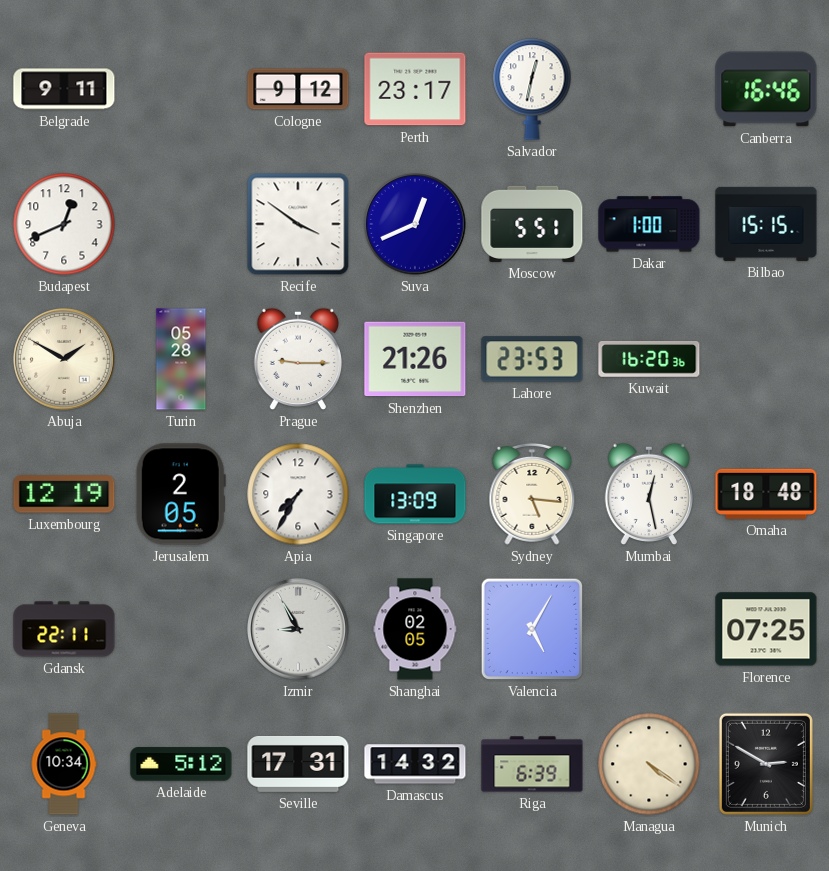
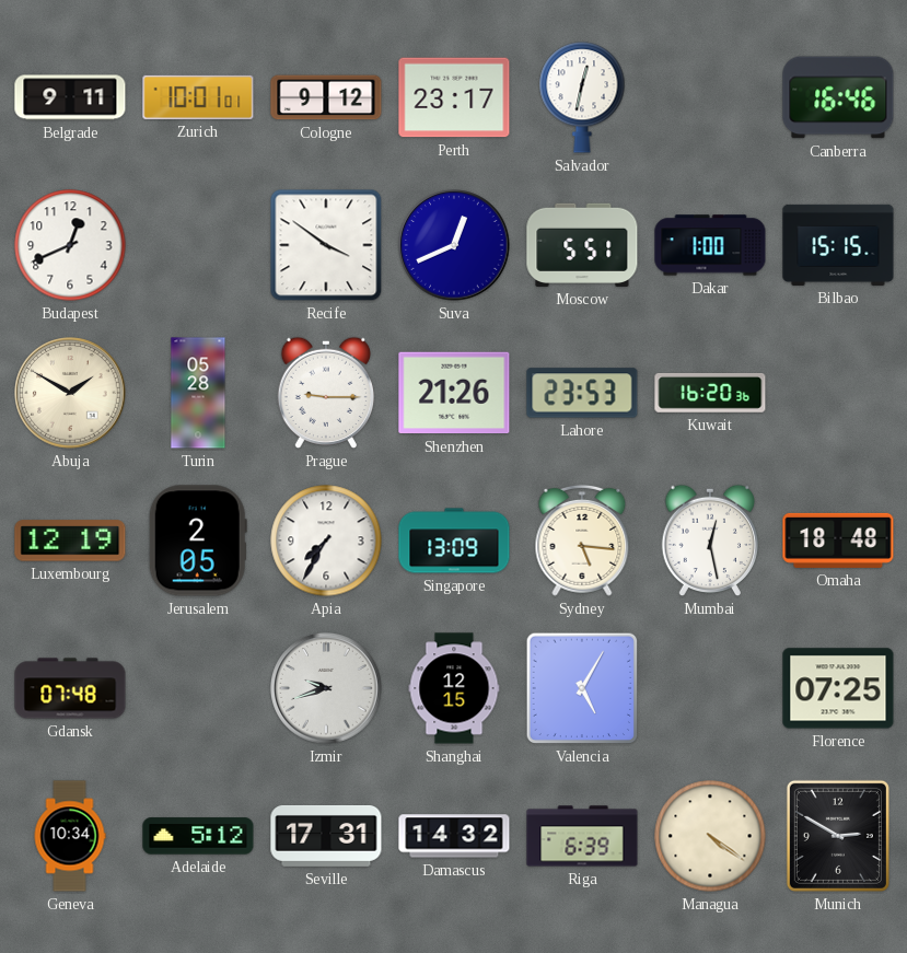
Zurich: none -> 10:01 (198, 97)
Gdansk: 22:11 -> 07:48 (70, 688)
Izmir: 8:55 -> 9:42 (326, 688)
Shanghai: 02:05 -> 12:15 (454, 688)
